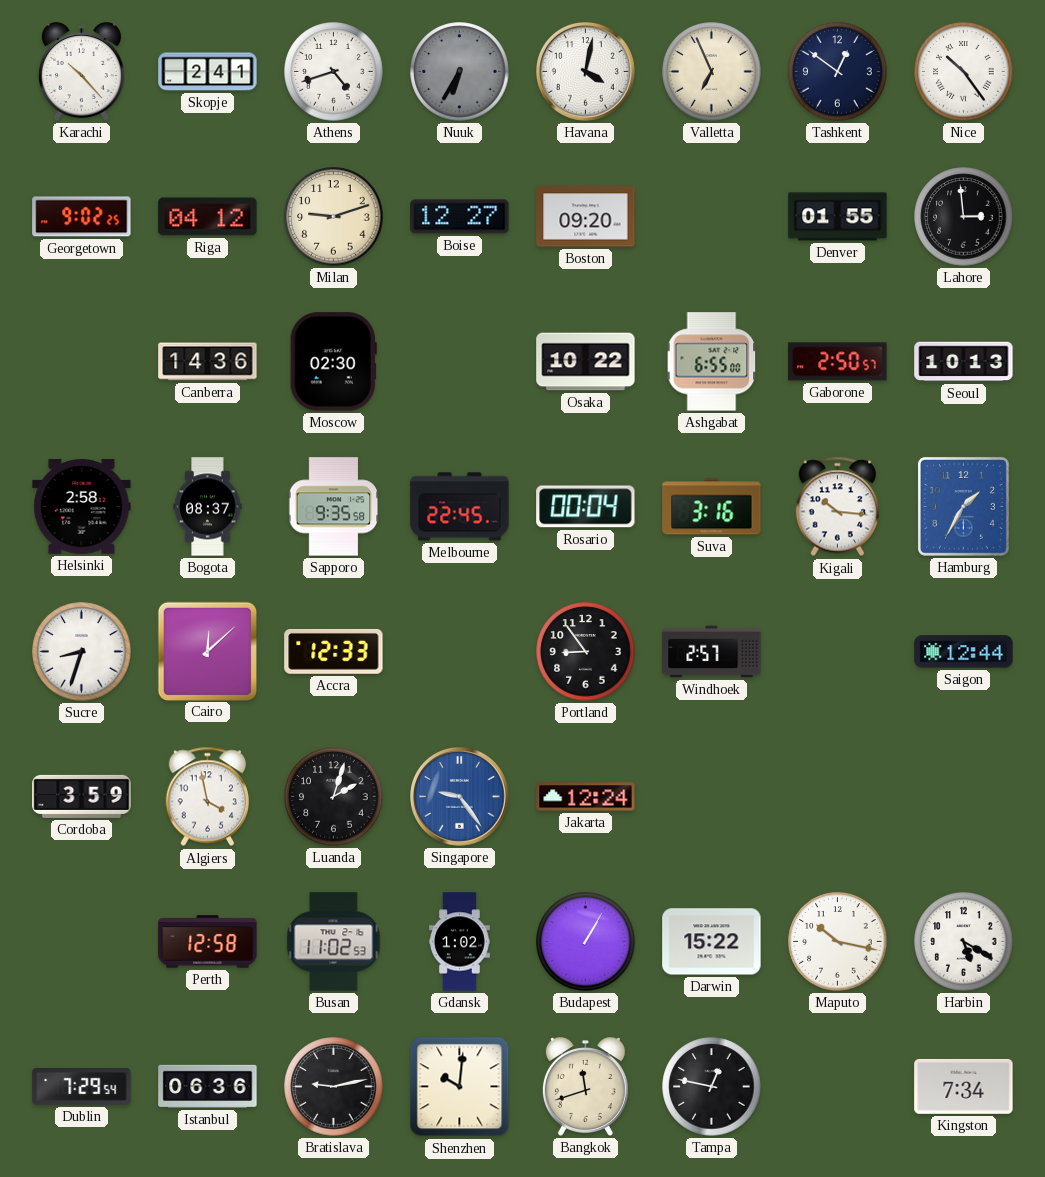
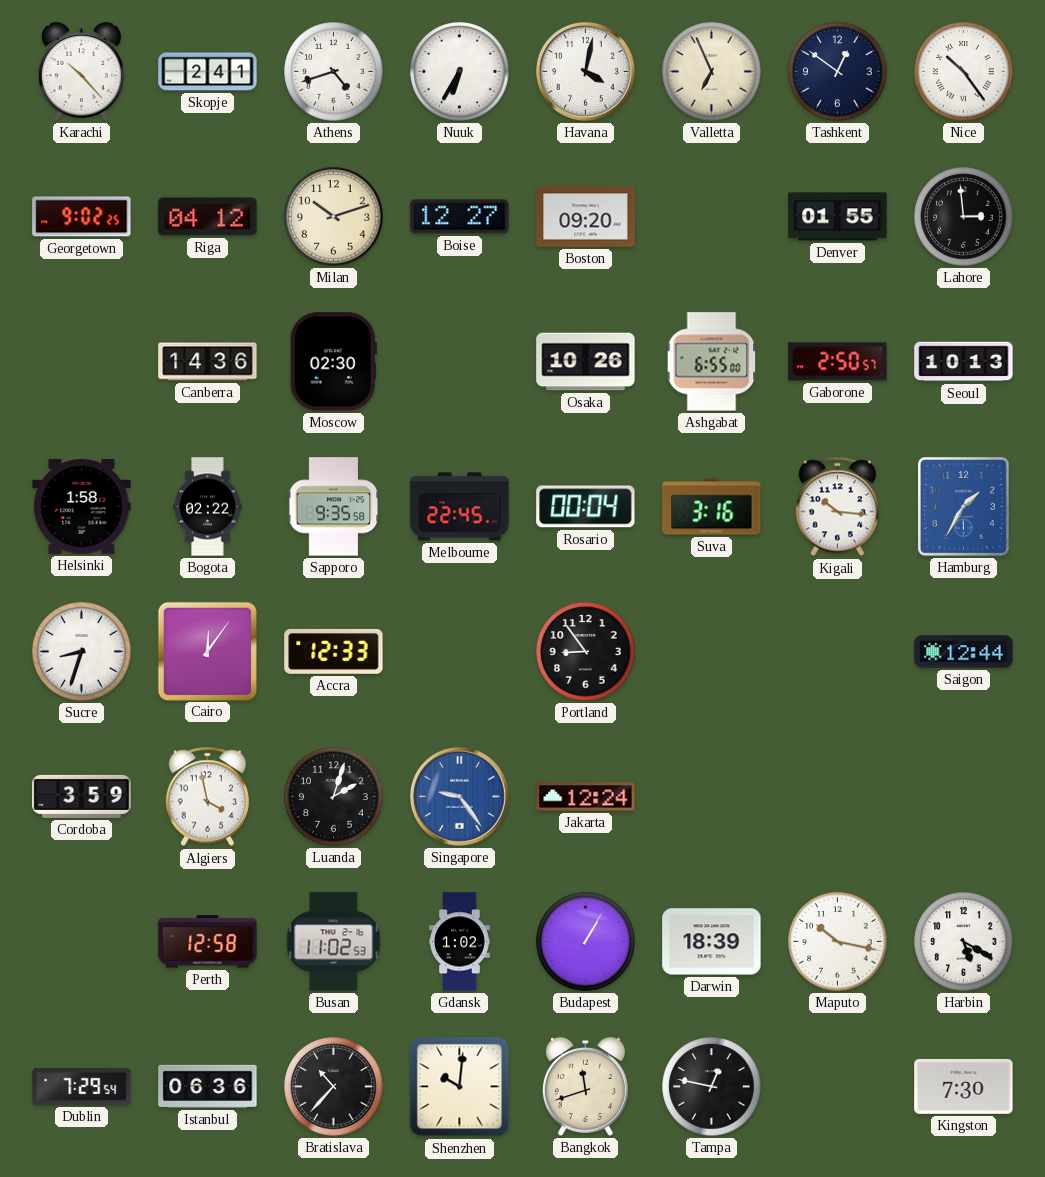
Nuuk dial: grey -> white (460, 72)
Milan: 9:12 -> 10:12 (334, 217)
Osaka: 10:22 -> 10:26 (586, 362)
Helsinki: 2:58 -> 1:58 (82, 507)
Bogota: 08:37 -> 02:22 (208, 507)
Cairo: 12:08 -> 12:06 (207, 651)
Windhoek: 2:57 -> none (712, 652)
Darwin: 15:22 -> 18:39 (712, 942)
Bratislava: 9:13 -> 10:37 (334, 1087)
Kingston: 7:34 -> 7:30 (964, 1086)
